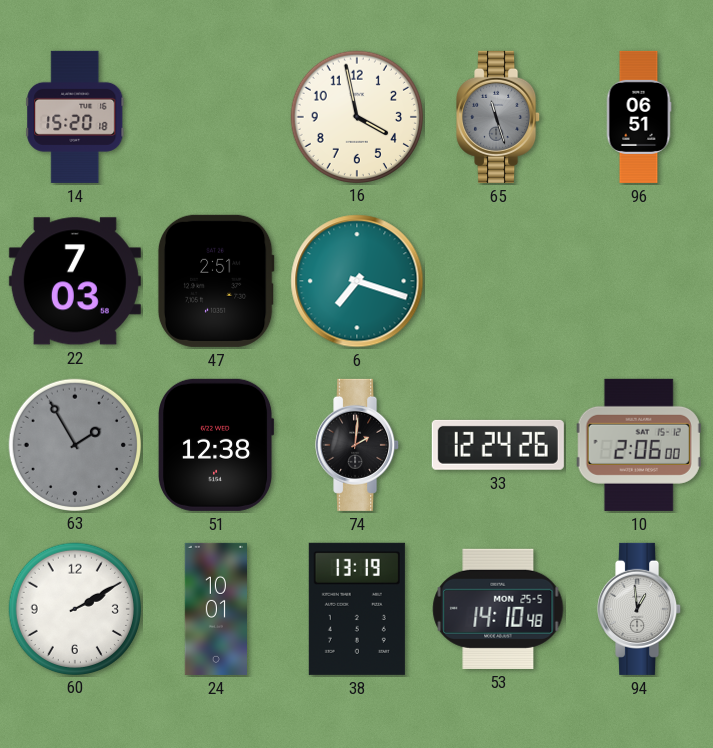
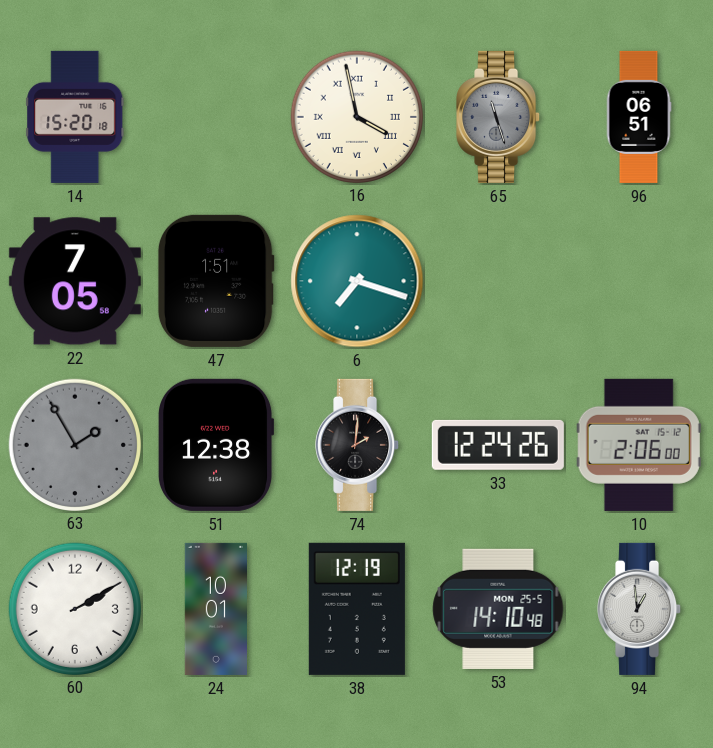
16 numerals: Arabic -> Roman (356, 116)
22: 7:03 -> 7:05 (75, 281)
47: 2:51 -> 1:51 (216, 281)
38: 13:19 -> 12:19 (357, 609)
